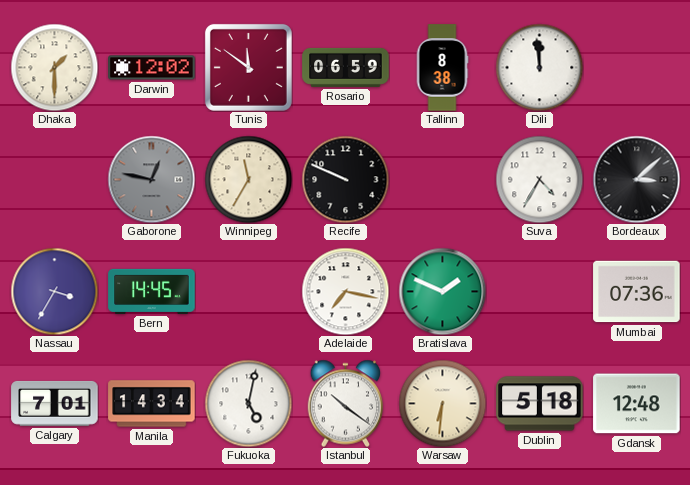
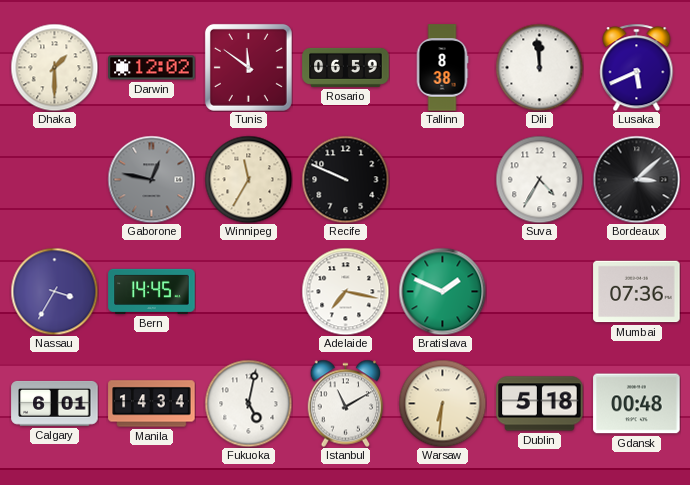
Lusaka: none -> 5:41 (637, 67)
Calgary: 7:01 -> 6:01 (55, 403)
Istanbul: 10:21 -> 11:10 (346, 403)
Gdansk: 12:48 -> 00:48 (637, 404)
